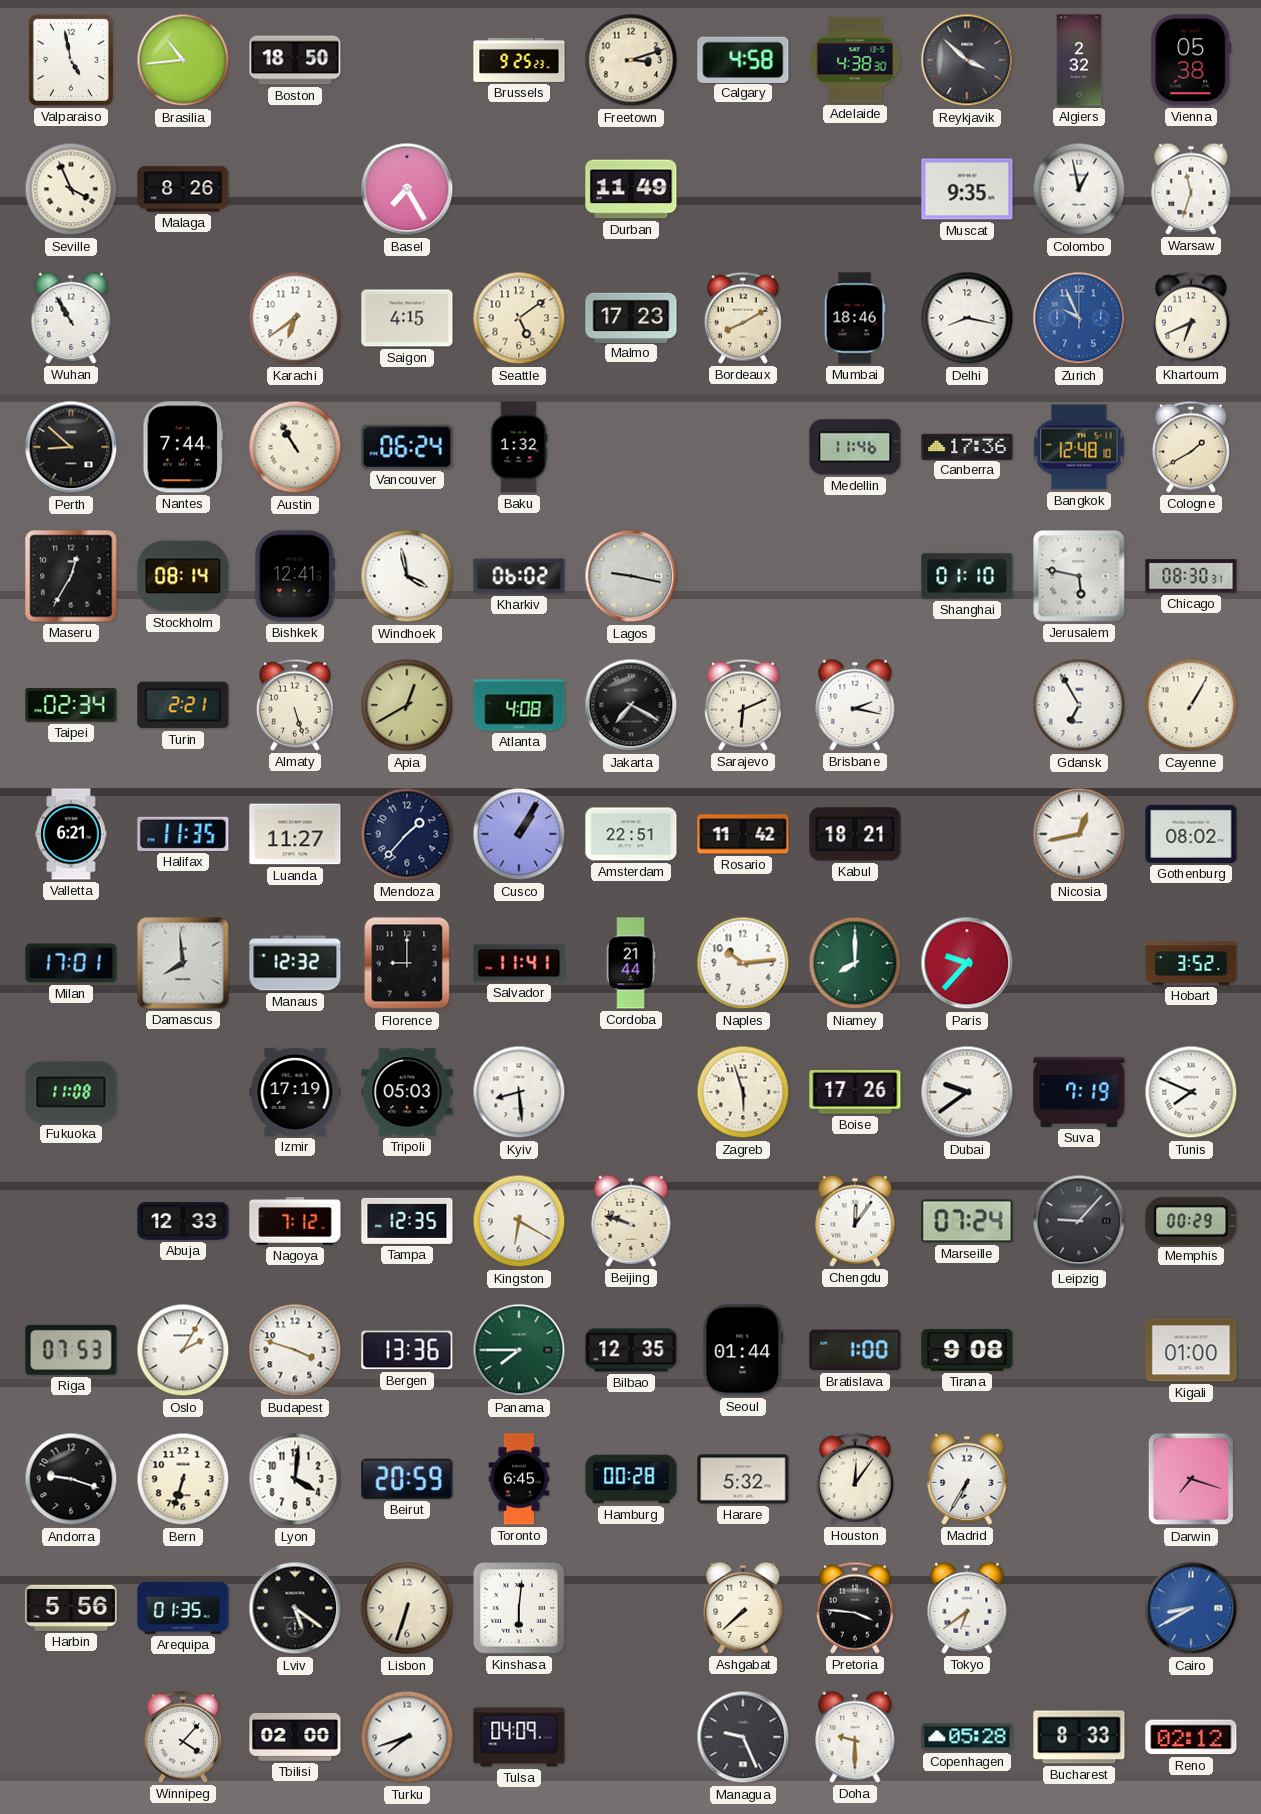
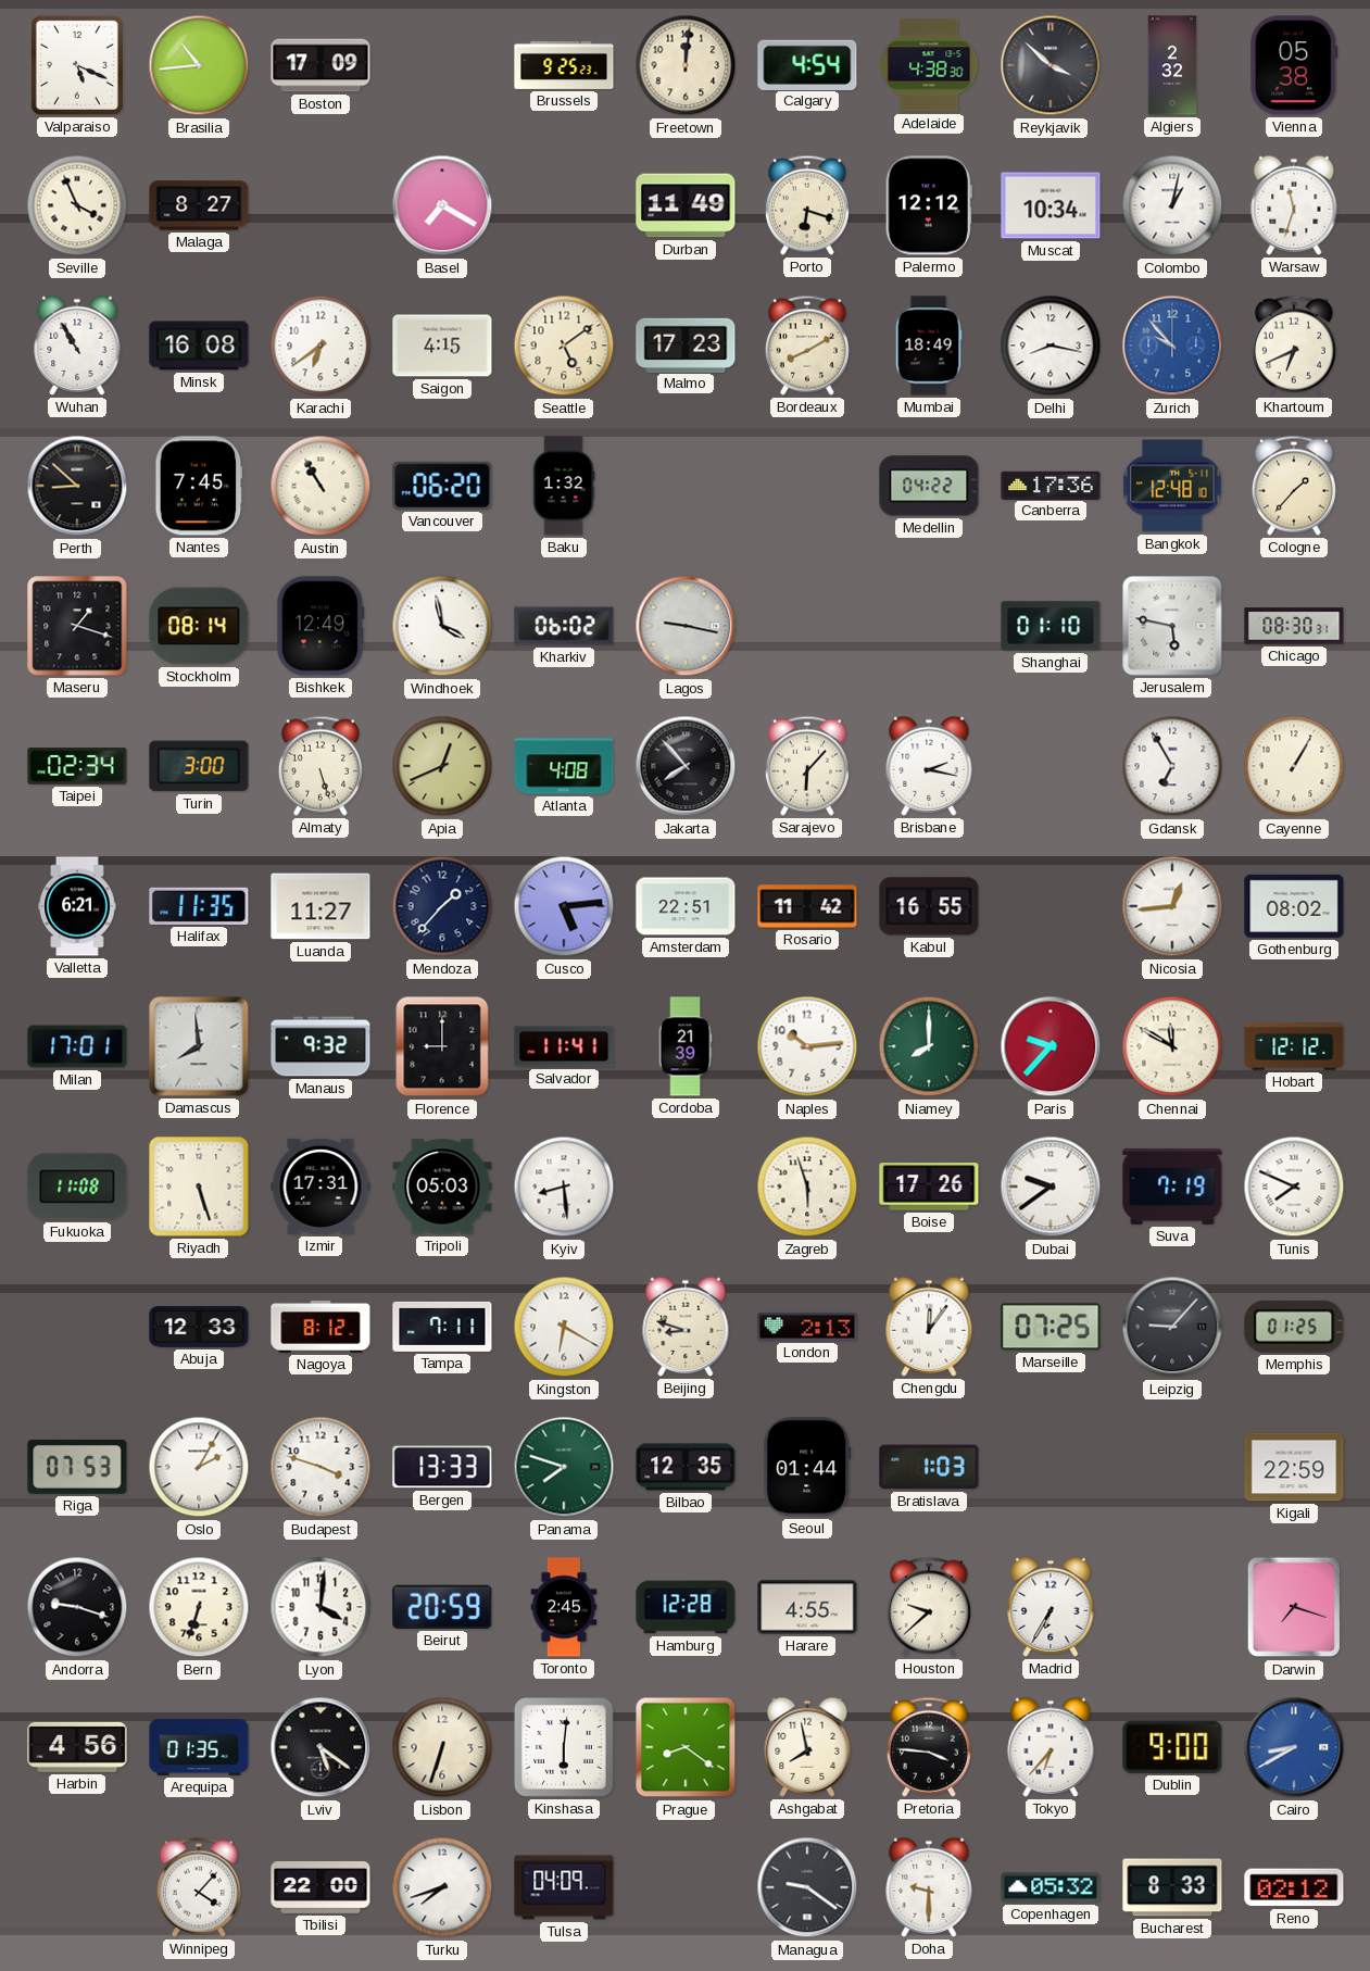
Valparaiso: 4:58 -> 5:19 (77, 65)
Boston: 18:50 -> 17:09 (320, 65)
Freetown: 3:12 -> 12:01 (686, 65)
Calgary: 4:58 -> 4:54 (807, 64)
Malaga: 8:26 -> 8:27 (199, 205)
Basel: 7:25 -> 7:20 (442, 205)
Porto: none -> 6:18 (807, 205)
Palermo: none -> 12:12 (929, 205)
Muscat: 9:35 -> 10:34 (1051, 205)
Colombo: 12:58 -> 1:02 (1172, 205)
Minsk: none -> 16:08 (199, 346)
Mumbai: 18:46 -> 18:49 (929, 346)
Zurich: 9:56 -> 9:53 (1172, 346)
Nantes: 7:44 -> 7:45 (199, 486)
Vancouver: 06:24 -> 06:20 (442, 486)
Medellin: 11:46 -> 04:22 (929, 486)
Cologne: 1:40 -> 1:37 (1294, 486)
Maseru: 12:35 -> 1:18 (77, 626)
Bishkek: 12:41 -> 12:49 (320, 626)
Turin: 2:21 -> 3:00 (199, 766)
Apia: 12:40 -> 12:41 (442, 766)
Jakarta: 7:20 -> 7:53 (686, 766)
Sarajevo: 6:11 -> 6:07 (807, 766)
Cusco: 1:05 -> 5:14 (564, 906)
Kabul: 18:21 -> 16:55 (929, 906)
Nicosia: 12:43 -> 12:44 (1172, 906)
Manaus: 12:32 -> 9:32 (320, 1046)
Cordoba: 21:44 -> 21:39 (686, 1046)
Chennai: none -> 11:50 (1172, 1046)
Hobart: 3:52 -> 12:12 (1294, 1046)
Riyadh: none -> 5:27 (199, 1187)
Izmir: 17:19 -> 17:31 (320, 1187)
Nagoya: 7:12 -> 8:12 (320, 1328)
Tampa: 12:35 -> 7:11 (442, 1327)
Beijing: 9:48 -> 8:48 (686, 1327)
London: none -> 2:13 (807, 1327)
Marseille: 07:24 -> 07:25 (1051, 1327)
Memphis: 00:29 -> 01:25 (1294, 1327)
Bergen: 13:36 -> 13:33 (442, 1467)
Panama: 7:45 -> 7:48 (564, 1467)
Bratislava: 1:00 -> 1:03 (929, 1467)
Tirana: 9:08 -> none (967, 1350)
Kigali: 01:00 -> 22:59 (1294, 1467)
Toronto: 6:45 -> 2:45 (564, 1607)
Hamburg: 00:28 -> 12:28 (686, 1607)
Harare: 5:32 -> 4:55 (807, 1607)
Houston: 12:06 -> 9:38 (929, 1607)
Harbin: 5:56 -> 4:56 (77, 1747)
Prague: none -> 8:21 (686, 1747)
Ashgabat: 7:38 -> 7:58 (807, 1747)
Tokyo: 6:39 -> 6:37 (1051, 1747)
Dublin: none -> 9:00 (1172, 1747)
Tbilisi: 02:00 -> 22:00 (320, 1887)
Managua: 9:26 -> 9:21 (807, 1887)
Copenhagen: 05:28 -> 05:32 (1051, 1887)
